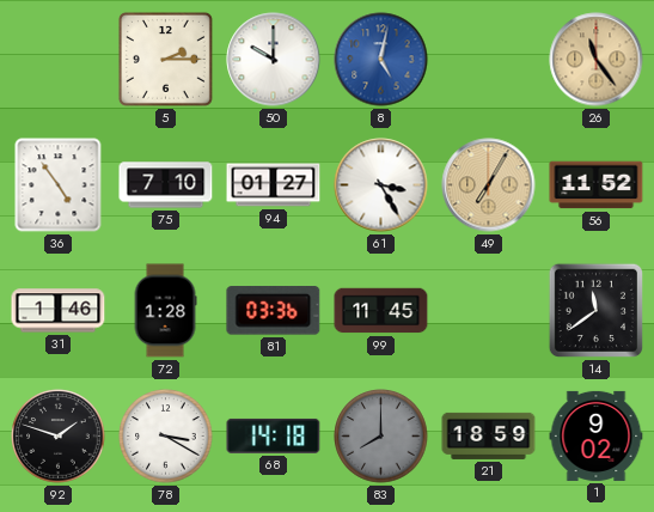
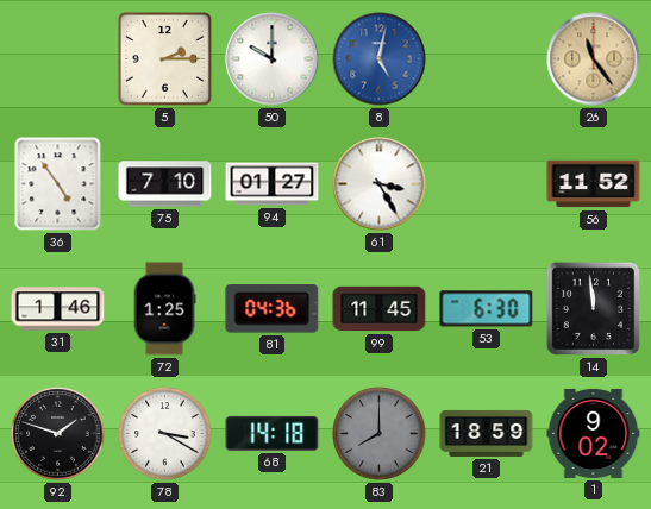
49: 7:05 -> none (489, 185)
72: 1:28 -> 1:25 (164, 309)
81: 03:36 -> 04:36 (273, 309)
53: none -> 6:30 (487, 309)
14: 11:39 -> 11:59 (593, 308)
